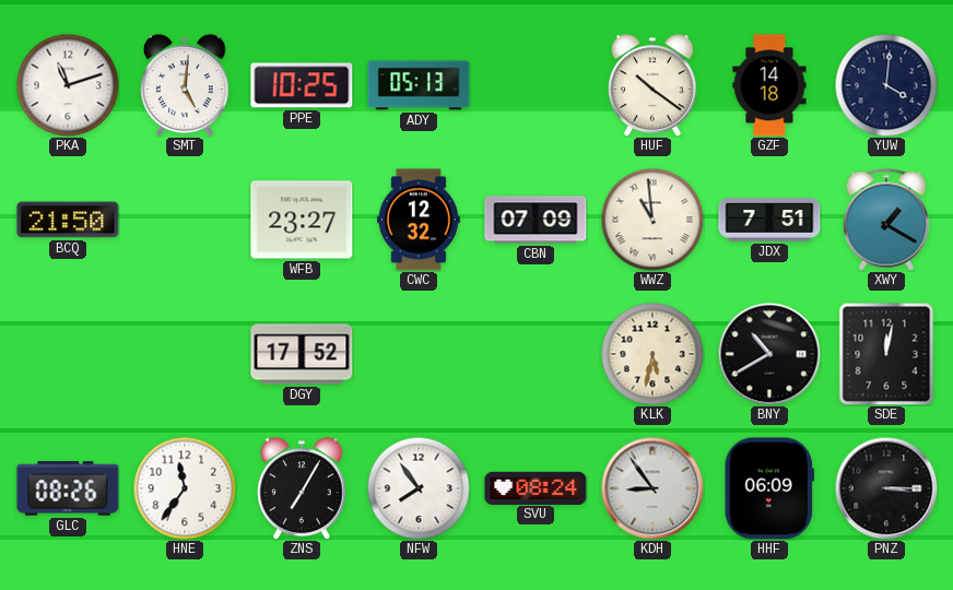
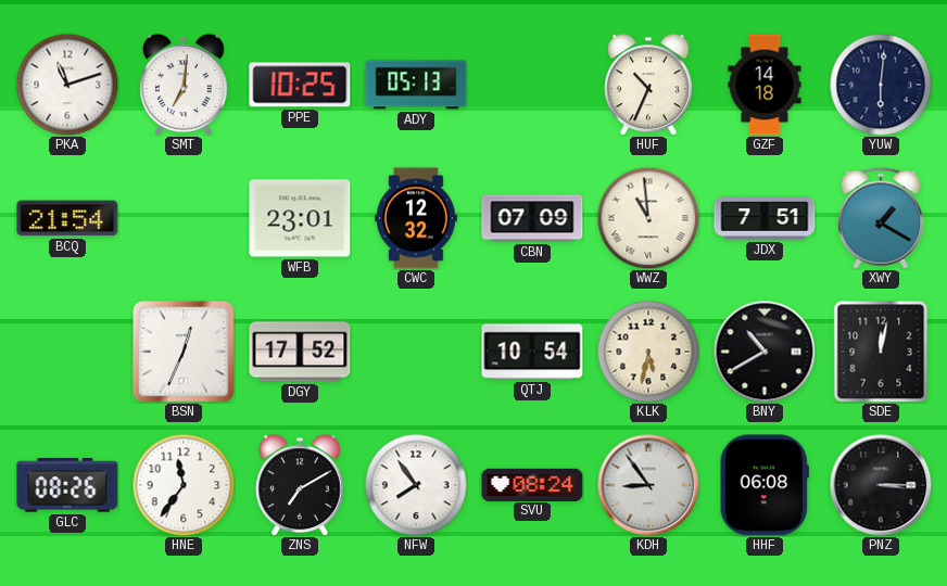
SMT: 5:01 -> 7:01 (185, 85)
HUF: 10:21 -> 10:34 (649, 85)
YUW: 4:01 -> 6:01 (881, 85)
BCQ: 21:50 -> 21:54 (67, 218)
WFB: 23:27 -> 23:01 (300, 218)
BSN: none -> 12:34 (184, 352)
QTJ: none -> 10:54 (532, 352)
ZNS: 7:05 -> 7:10 (301, 485)
HHF: 06:09 -> 06:08 (765, 485)
